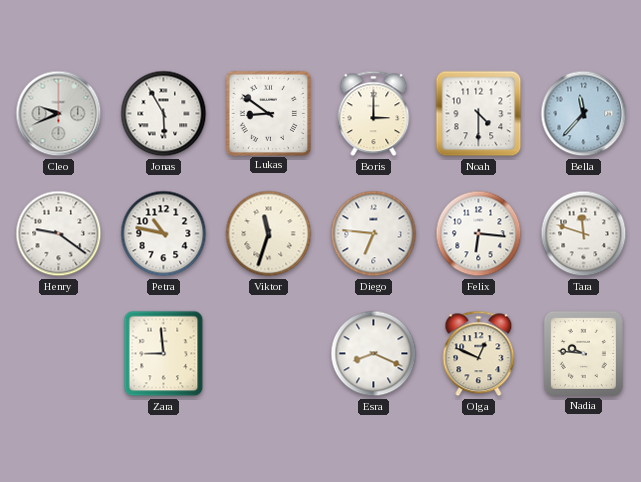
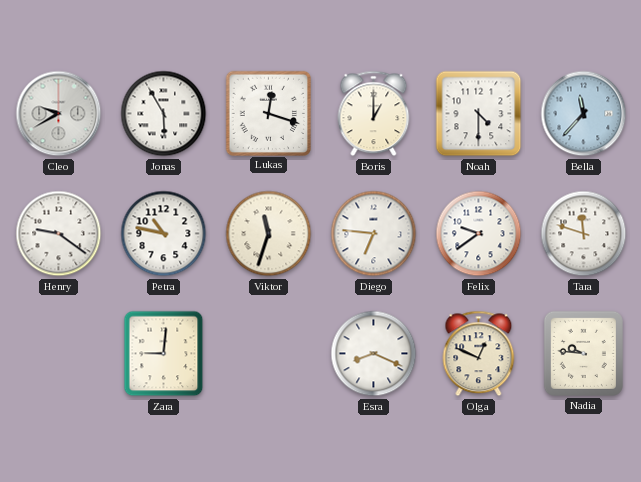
Cleo: 9:41 -> 9:40 (59, 114)
Lukas: 8:51 -> 12:18 (268, 113)
Boris: 3:00 -> 1:00 (374, 114)
Felix: 6:16 -> 9:39 (479, 234)
Zara: 8:59 -> 9:01 (164, 354)
